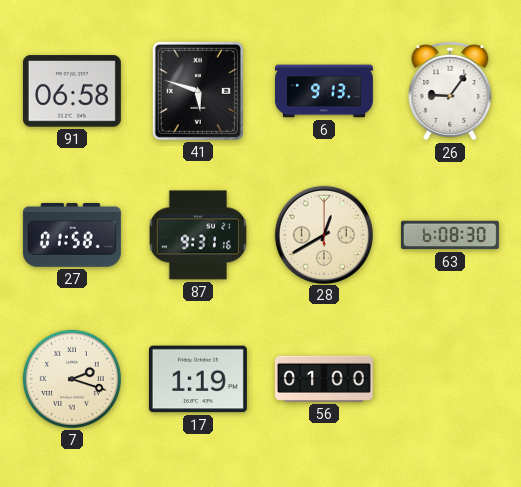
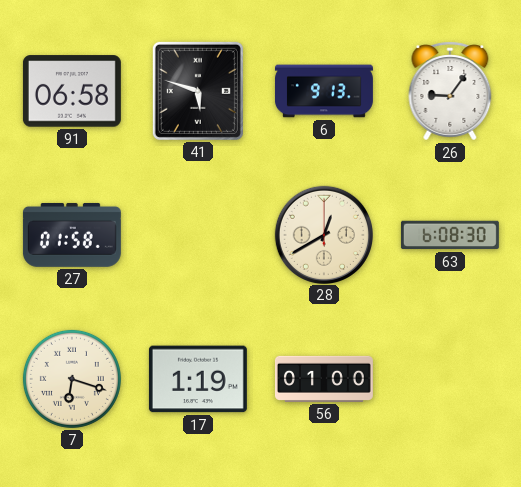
87: 9:31 -> none (198, 235)
7: 2:18 -> 6:18 (72, 379)
